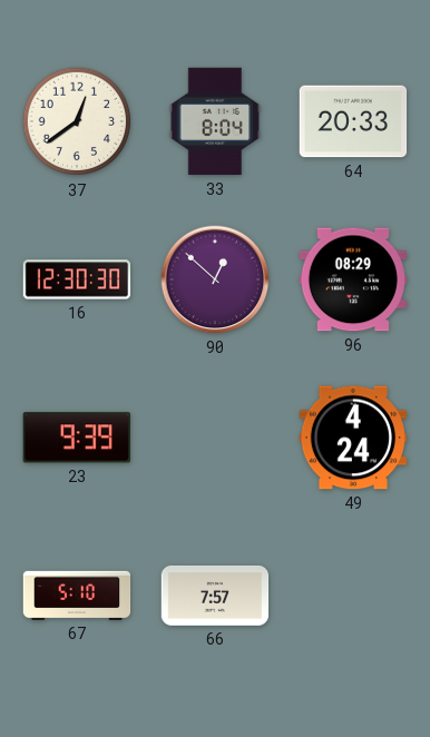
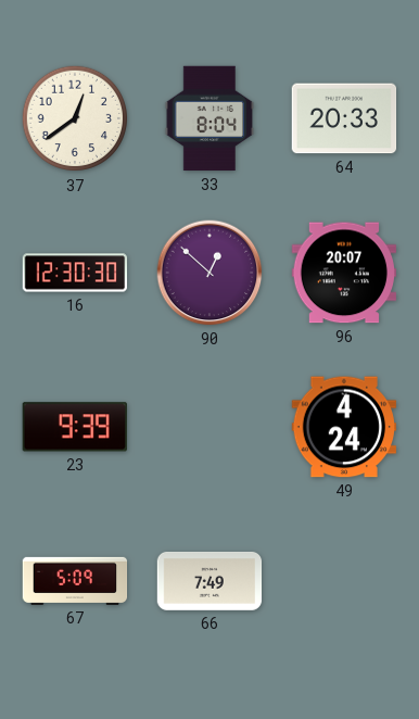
96: 08:29 -> 20:07 (344, 273)
67: 5:10 -> 5:09 (75, 581)
66: 7:57 -> 7:49 (210, 581)
